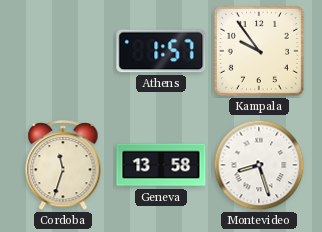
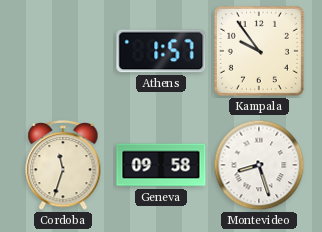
Geneva: 13:58 -> 09:58 (161, 165)
